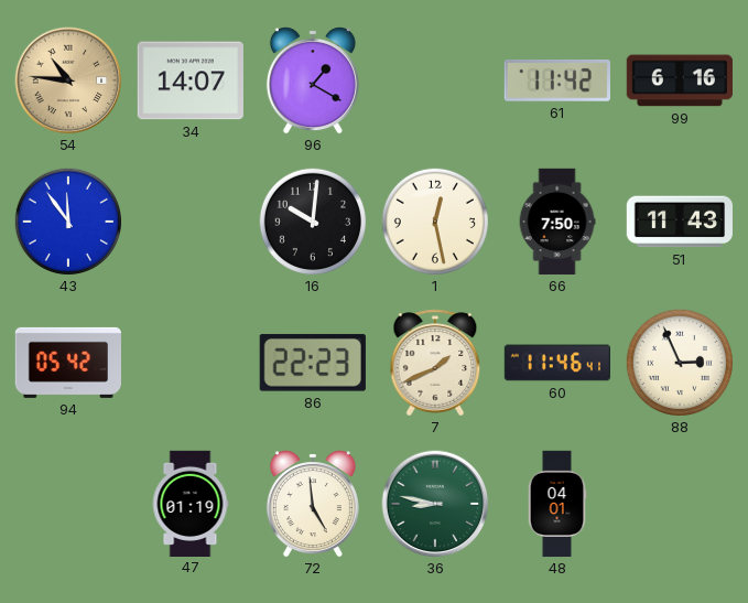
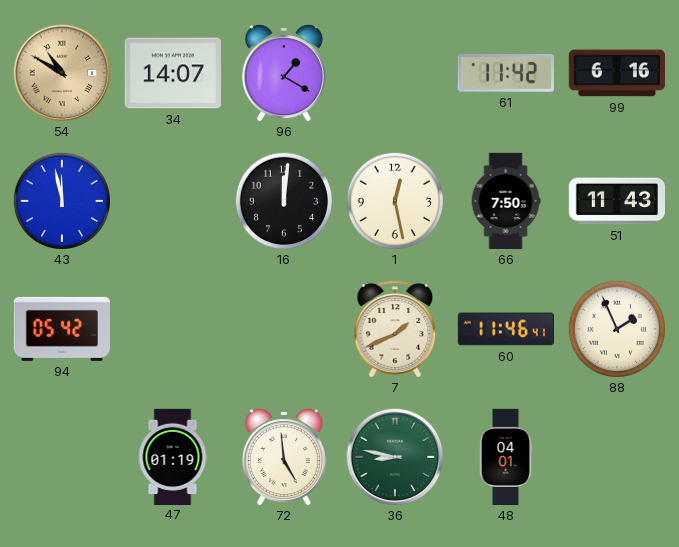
54: 10:46 -> 10:50 (62, 73)
43: 11:54 -> 11:58 (61, 200)
16: 10:01 -> 12:01 (283, 200)
86: 22:23 -> none (313, 363)
88: 2:56 -> 1:56 (616, 328)
